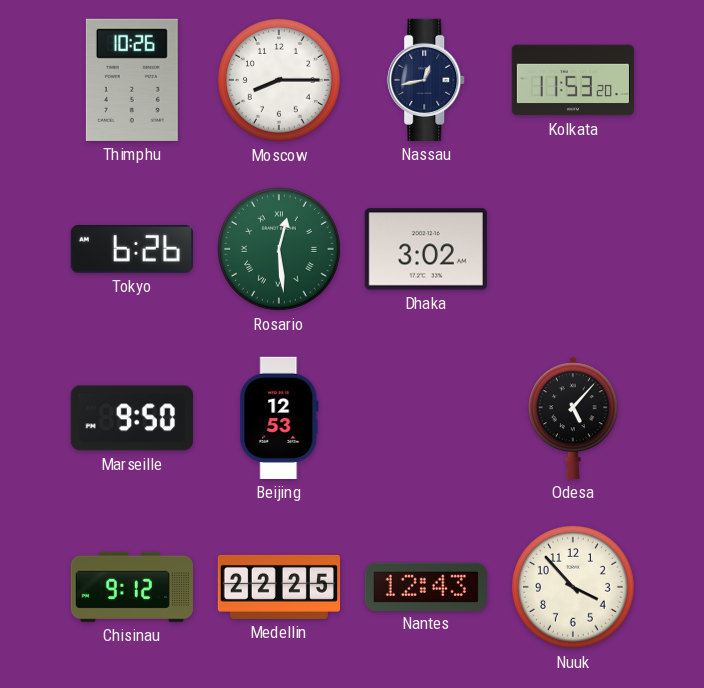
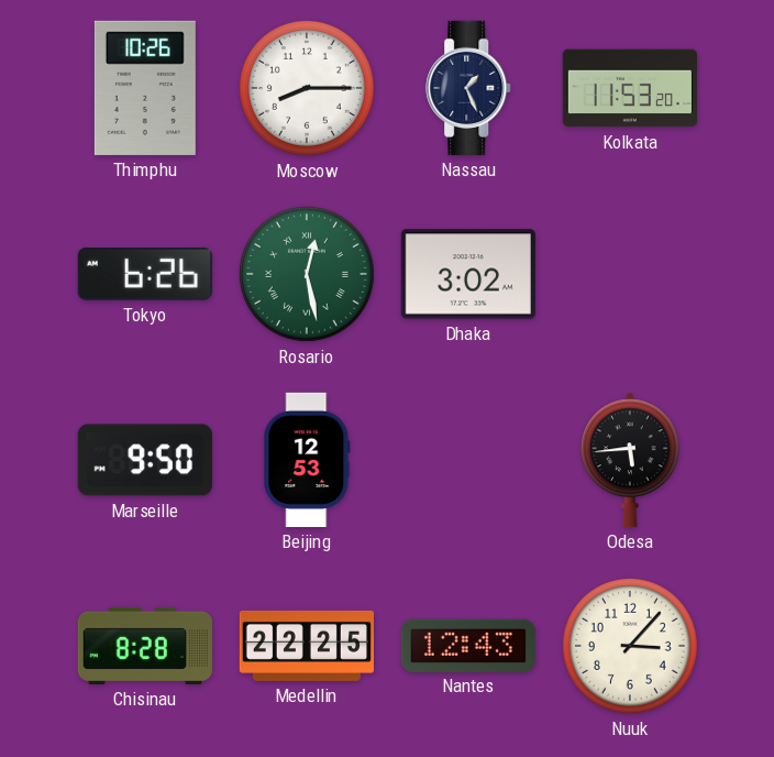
Nassau: 12:43 -> 1:26 (469, 88)
Rosario: 12:29 -> 12:28 (307, 274)
Odesa: 5:07 -> 5:44 (631, 460)
Chisinau: 9:12 -> 8:28 (145, 646)
Nuuk: 3:53 -> 3:07 (630, 646)
